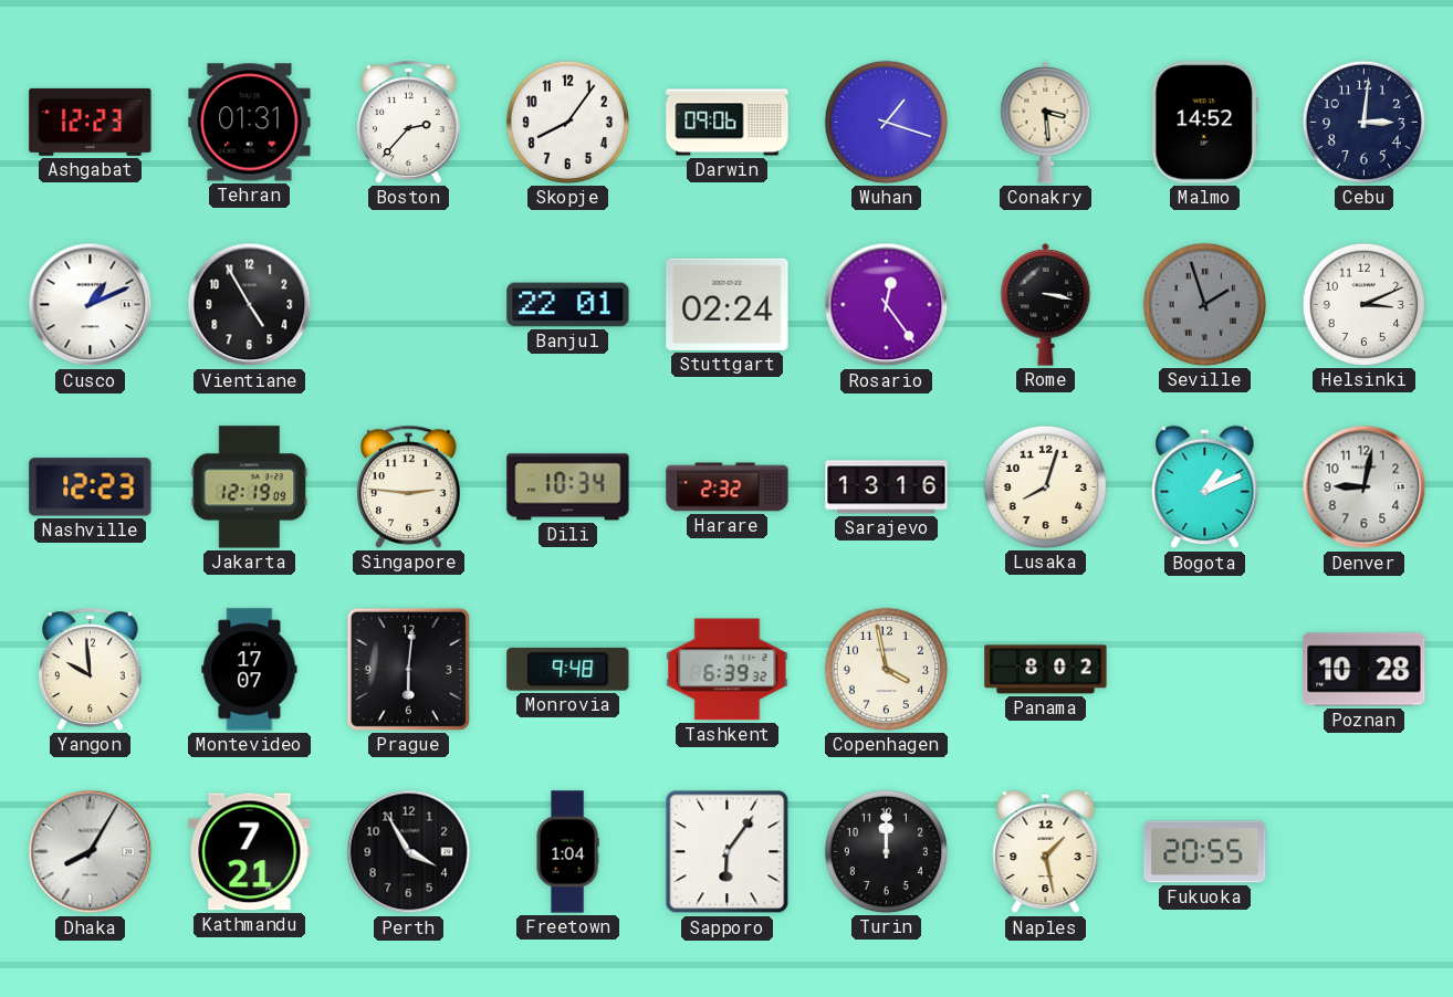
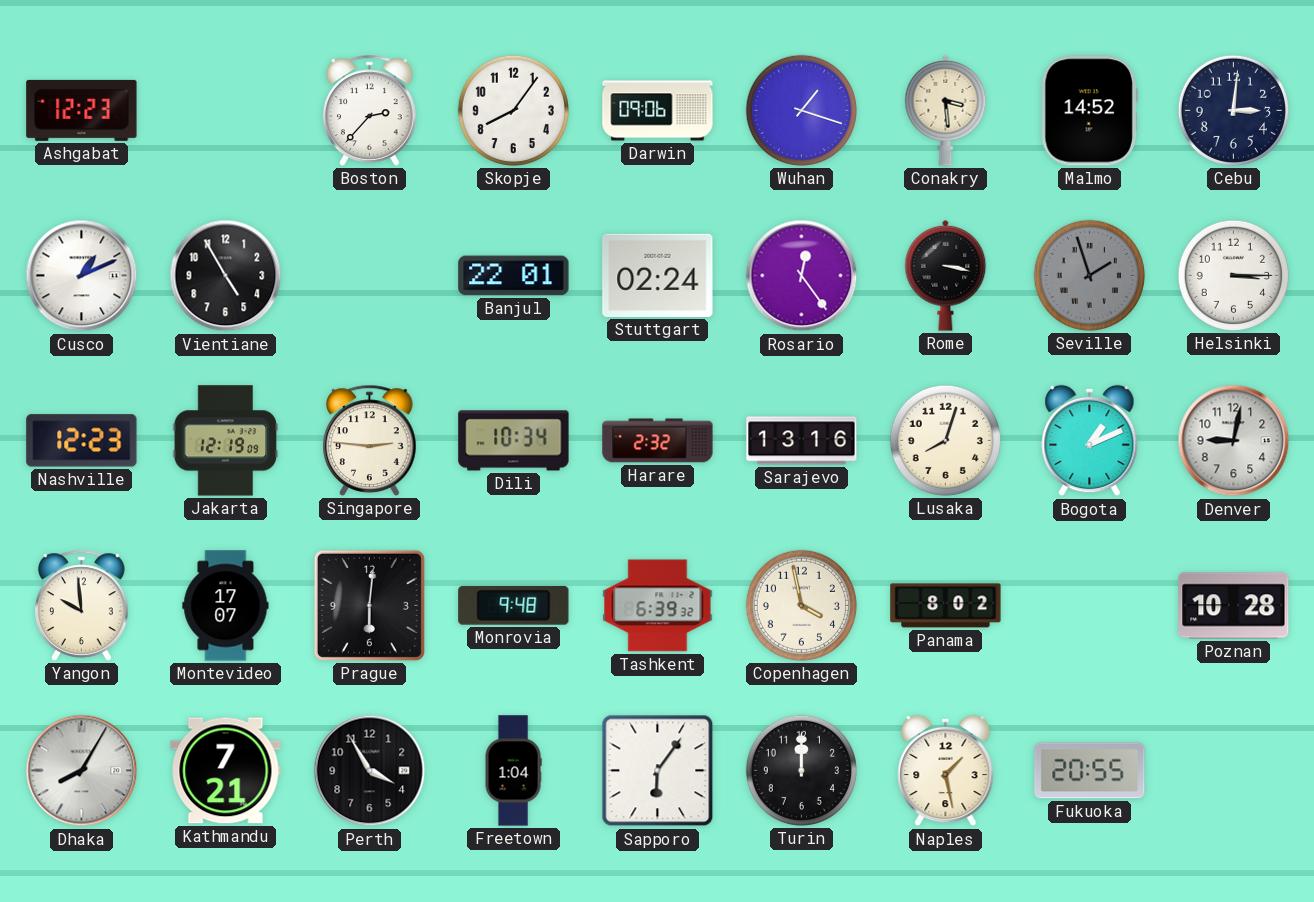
Tehran: 01:31 -> none (250, 123)
Helsinki: 3:11 -> 3:15 (1233, 275)
